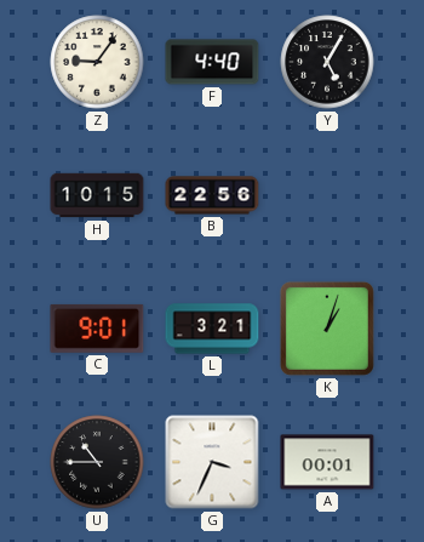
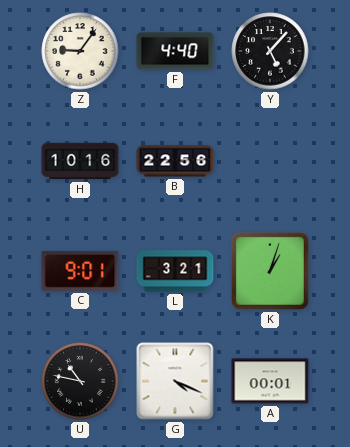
Y: 5:05 -> 5:07 (270, 51)
H: 10:15 -> 10:16 (80, 161)
U: 10:45 -> 10:47 (80, 381)
G: 3:34 -> 4:19 (175, 381)
